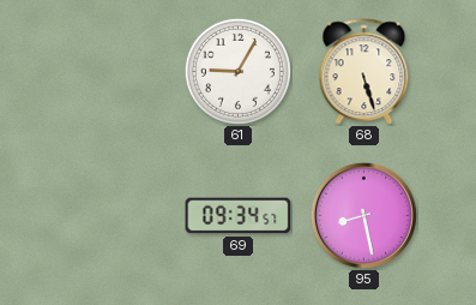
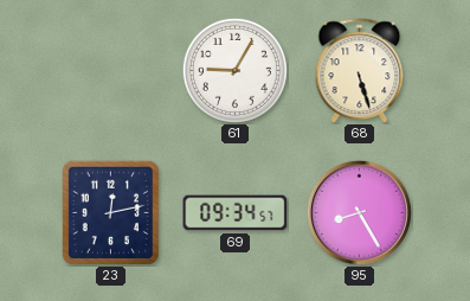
23: none -> 12:13 (110, 212)
95: 8:28 -> 8:25 (359, 212)
